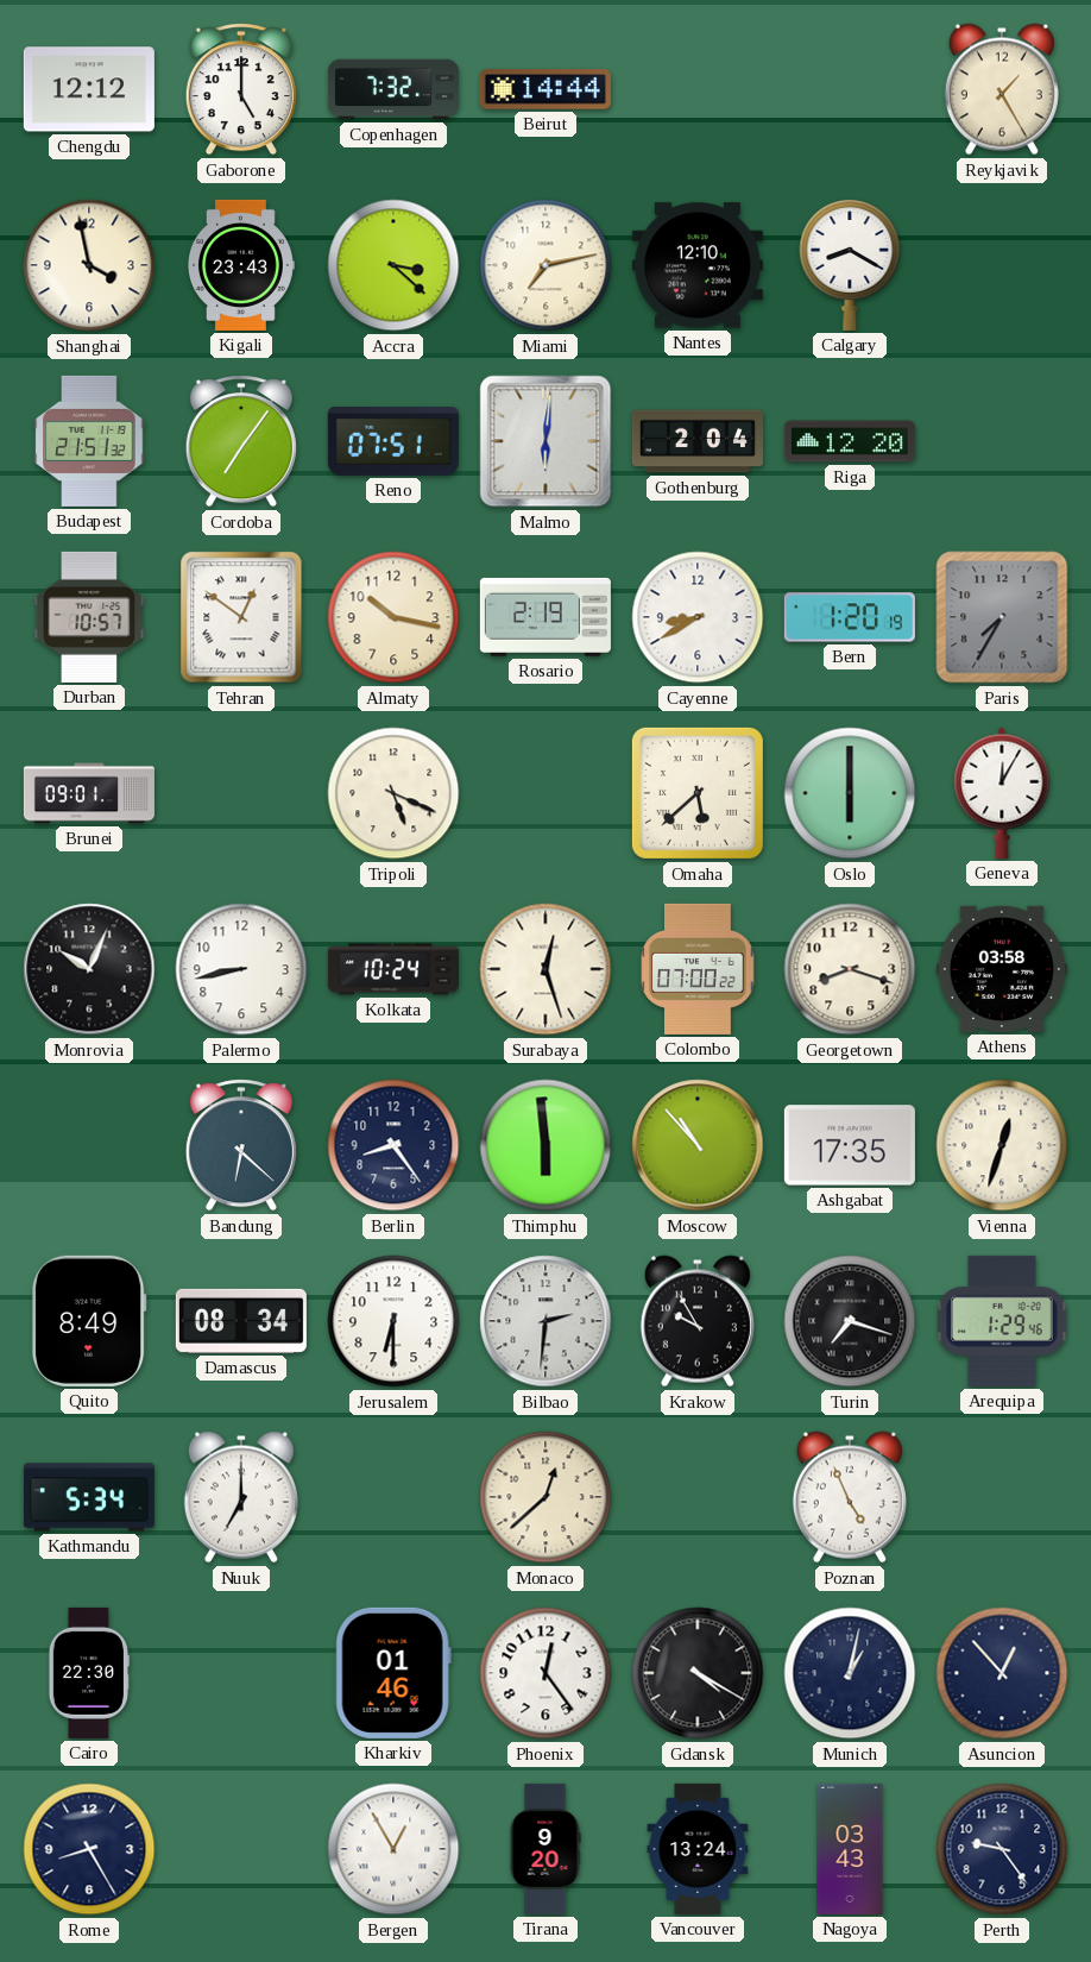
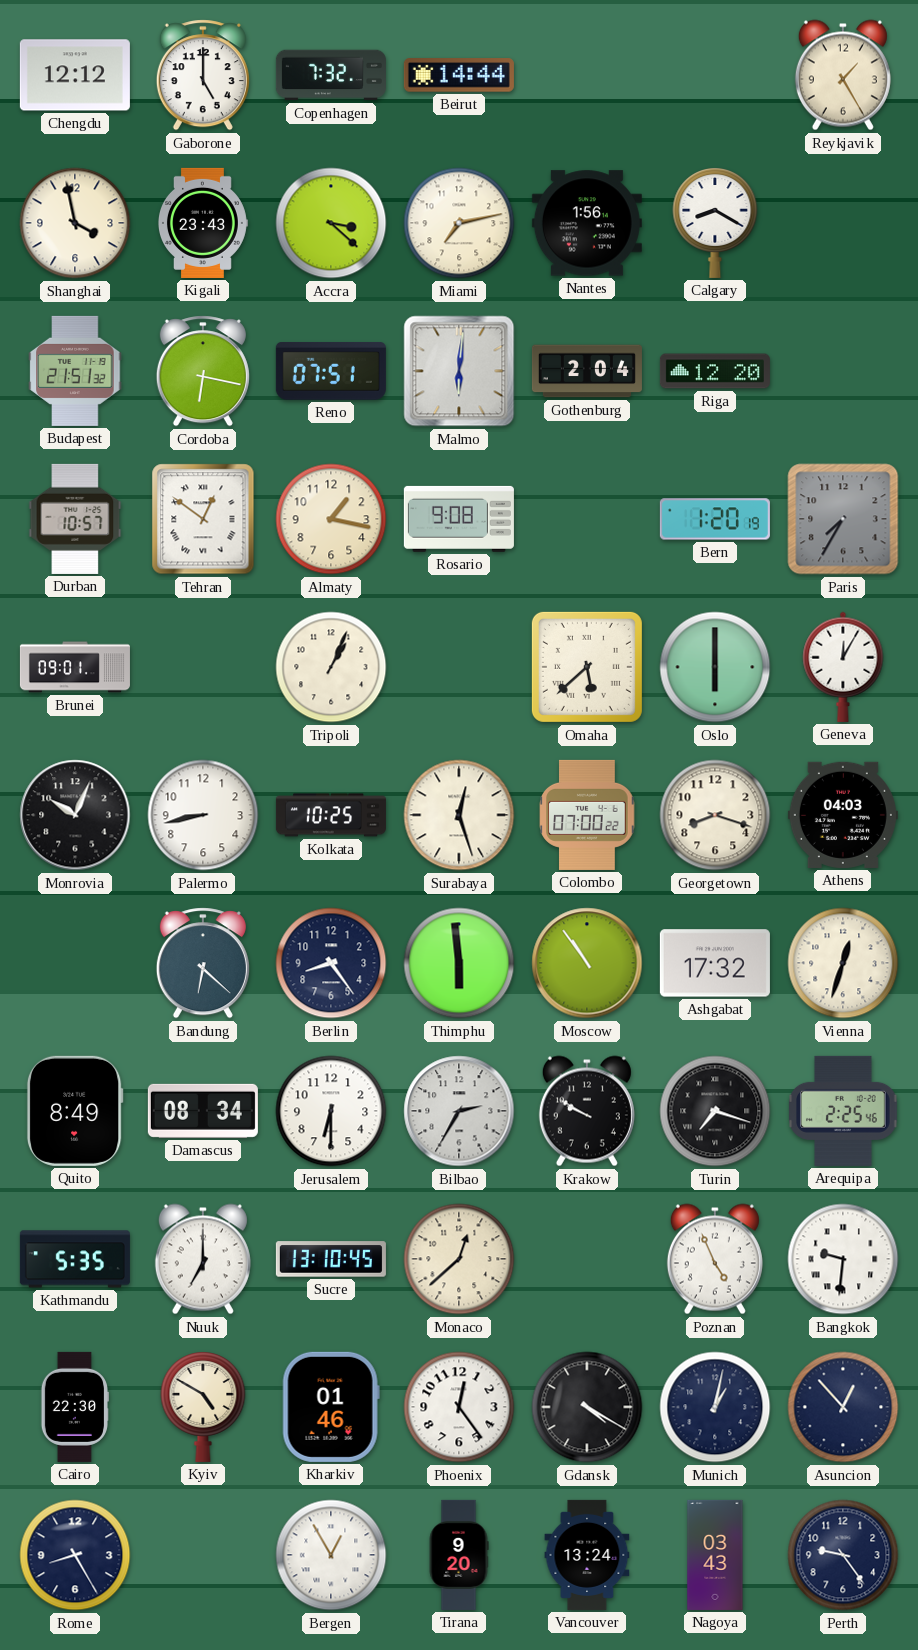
Nantes: 12:10 -> 1:56 (587, 223)
Cordoba: 7:06 -> 6:17 (203, 371)
Almaty: 10:17 -> 1:17 (331, 519)
Rosario: 2:19 -> 9:08 (459, 519)
Cayenne: 8:40 -> none (698, 617)
Tripoli: 5:19 -> 1:04 (331, 667)
Kolkata: 10:24 -> 10:25 (331, 815)
Athens: 03:58 -> 04:03 (843, 815)
Moscow: 10:53 -> 10:54 (587, 963)
Ashgabat: 17:35 -> 17:32 (715, 963)
Bilbao: 2:31 -> 2:35 (459, 1111)
Krakow: 9:55 -> 9:50 (587, 1111)
Arequipa: 1:29 -> 2:25 (843, 1111)
Kathmandu: 5:34 -> 5:35 (75, 1259)
Sucre: none -> 13:10 (331, 1259)
Bangkok: none -> 9:31 (843, 1259)
Kyiv: none -> 4:50 (203, 1407)
